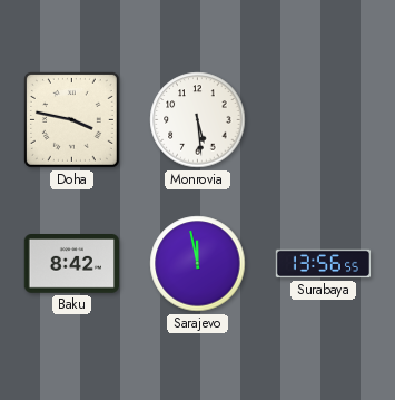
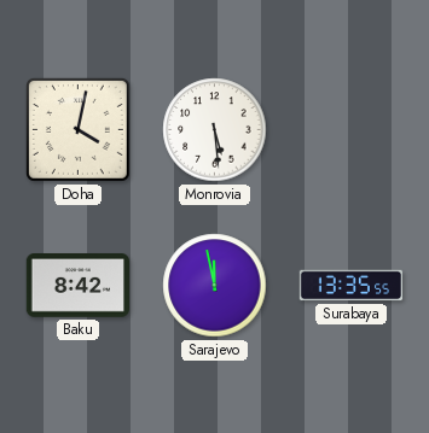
Doha: 3:47 -> 4:02 (77, 129)
Surabaya: 13:56 -> 13:35 (352, 286)
